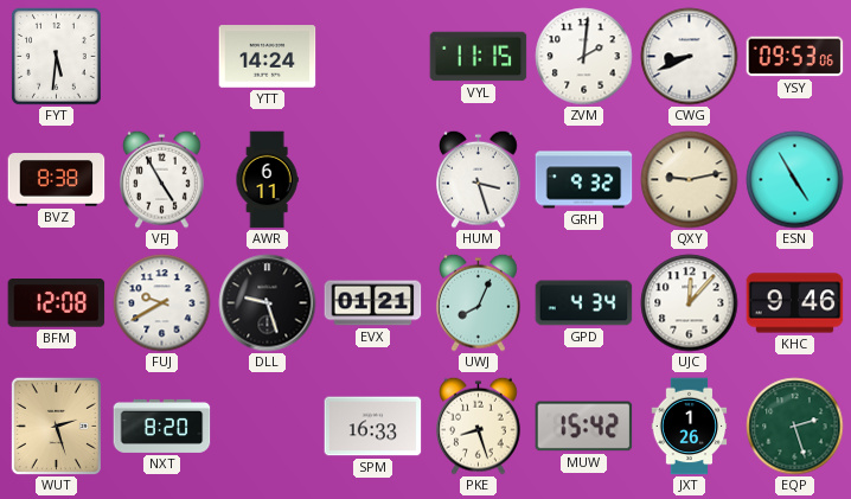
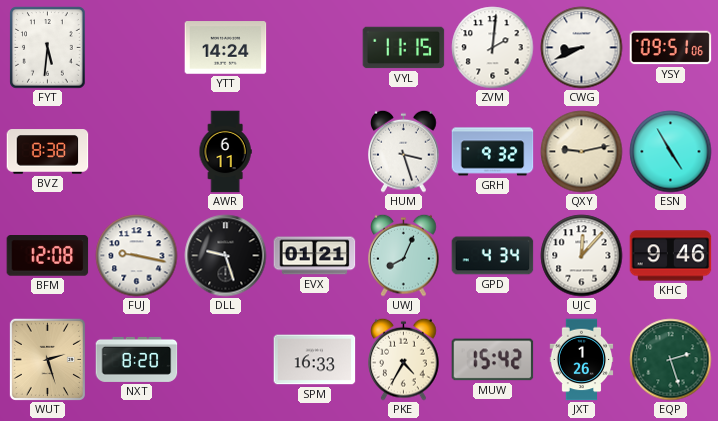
YSY: 09:53 -> 09:51 (671, 48)
VFJ: 4:55 -> none (162, 179)
FUJ: 9:40 -> 9:17 (137, 256)
PKE: 8:27 -> 4:35 (404, 359)
